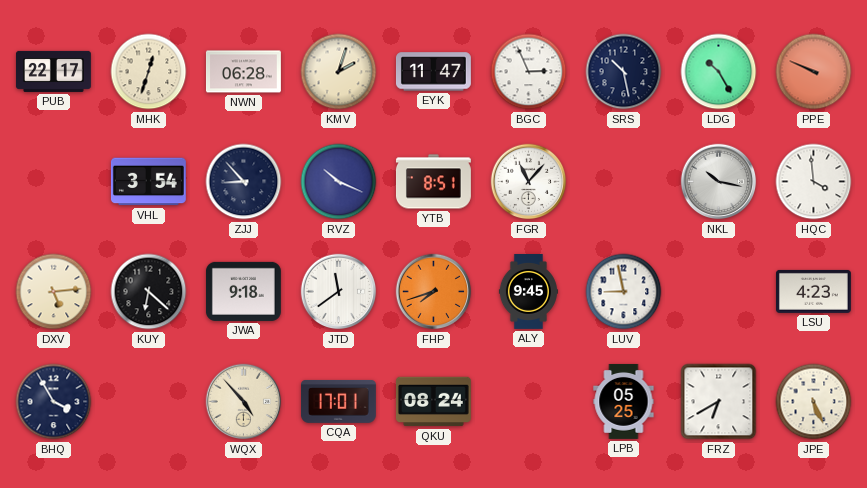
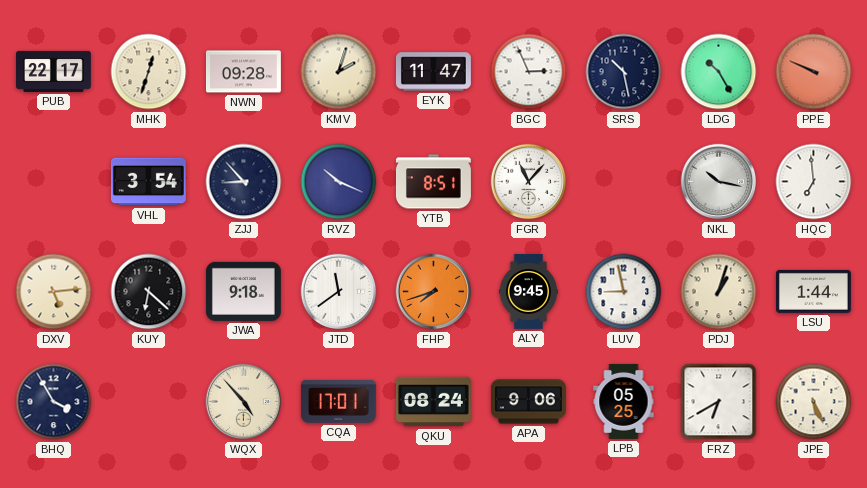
NWN: 06:28 -> 09:28 (243, 72)
HQC: 3:59 -> 6:59 (814, 182)
PDJ: none -> 1:03 (719, 292)
LSU: 4:23 -> 1:44 (813, 291)
APA: none -> 9:06 (528, 402)
